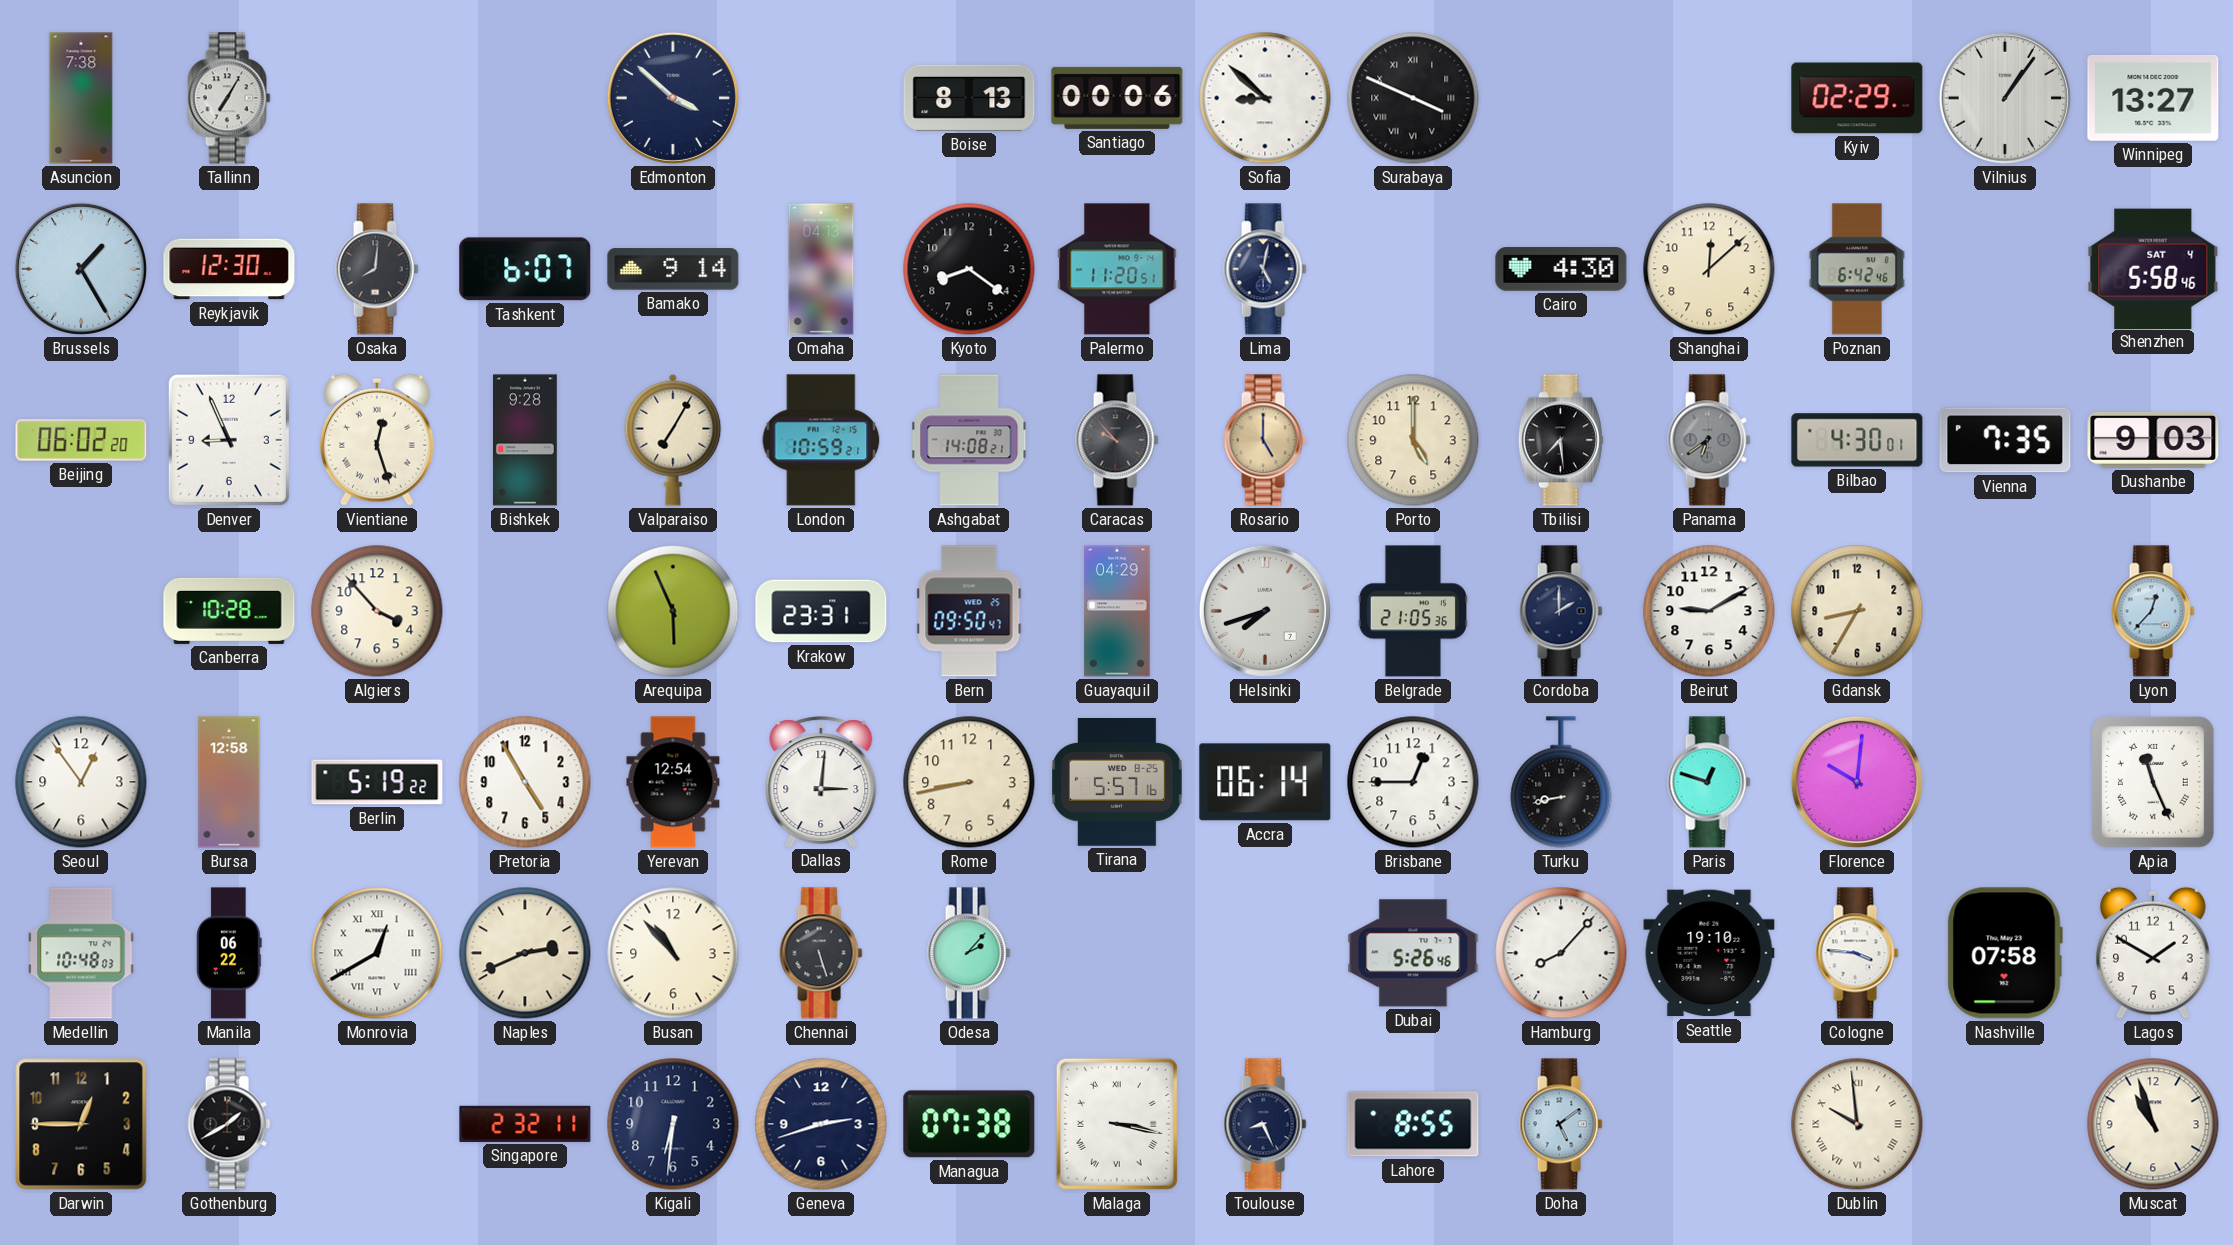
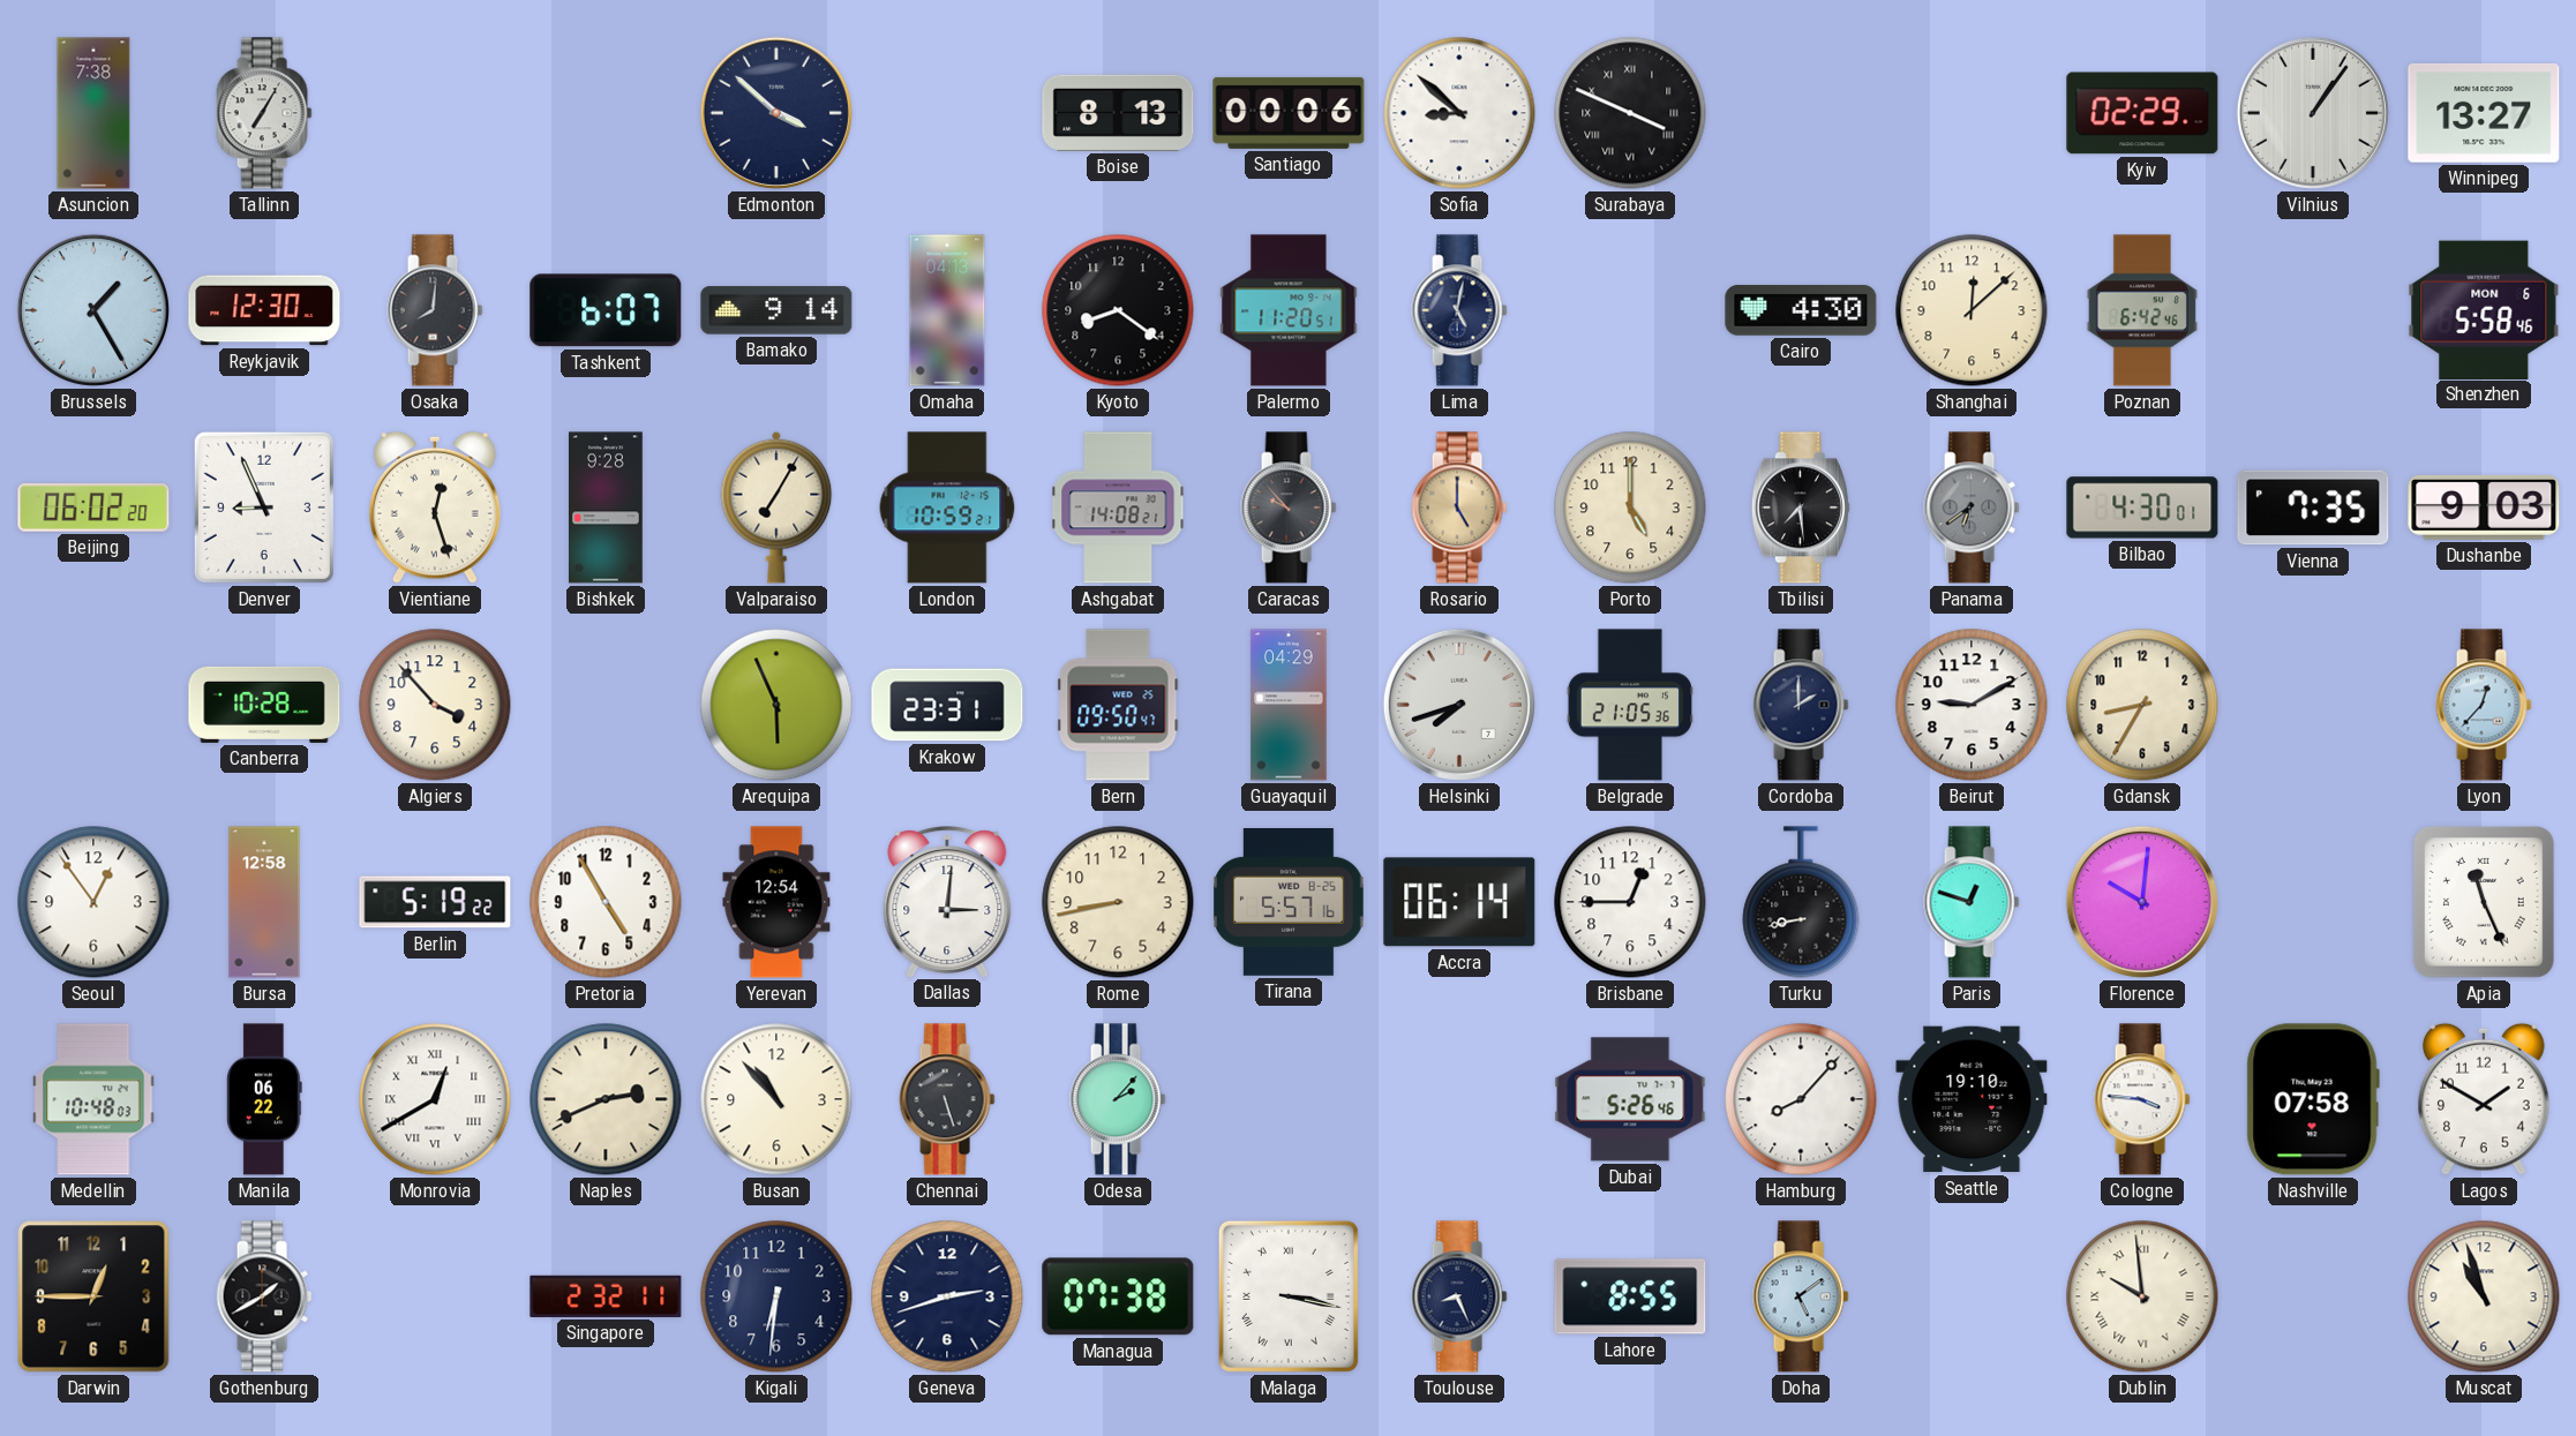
Shenzhen date: SAT 4 -> MON 6 (2484, 309)
